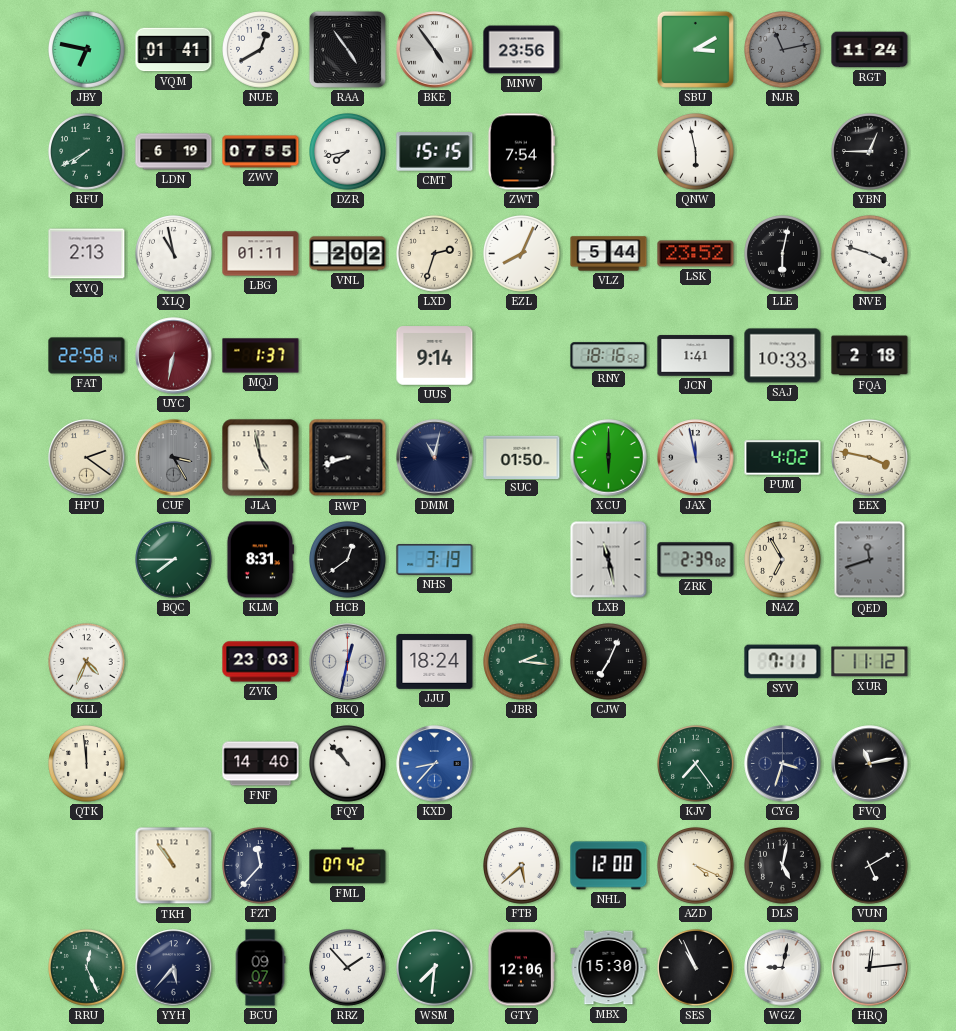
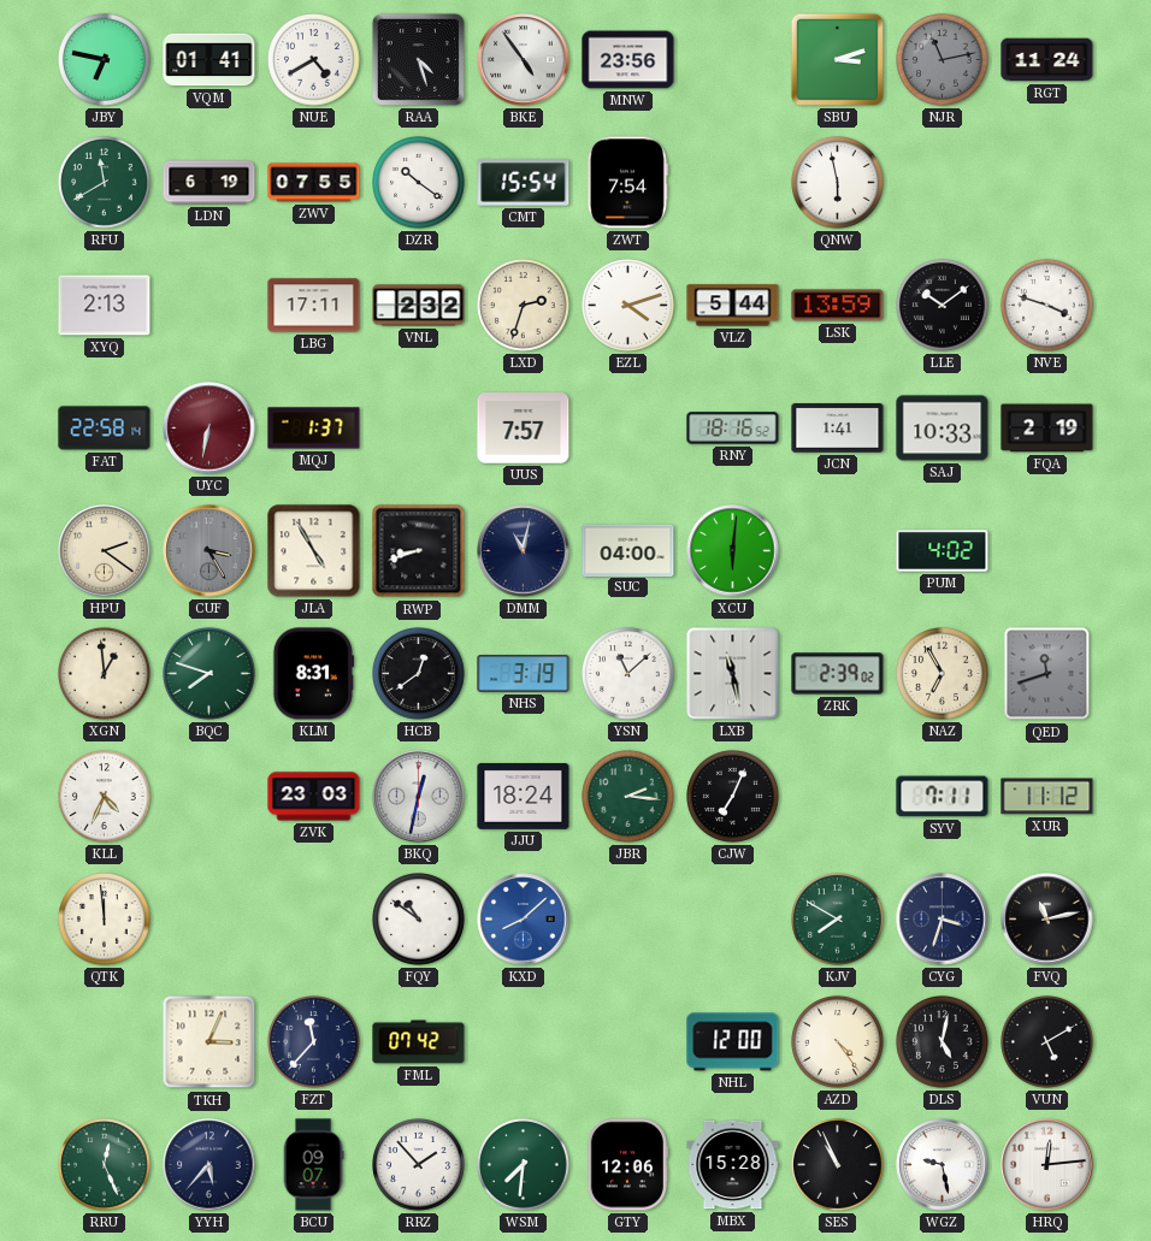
NUE: 12:40 -> 4:40 (314, 60)
RAA: 4:54 -> 4:27 (418, 59)
SBU: 3:10 -> 3:12 (837, 59)
RFU: 7:40 -> 11:40 (105, 183)
DZR: 7:43 -> 10:21 (419, 183)
CMT: 15:15 -> 15:54 (524, 183)
YBN: 12:45 -> none (870, 152)
XLQ: 10:58 -> none (174, 254)
LBG: 01:11 -> 17:11 (314, 306)
VNL: 2:02 -> 2:32 (419, 306)
EZL: 8:04 -> 4:12 (628, 306)
LSK: 23:52 -> 13:59 (838, 306)
LLE: 6:02 -> 10:09 (943, 306)
UUS: 9:14 -> 7:57 (524, 429)
FQA: 2:18 -> 2:19 (1047, 429)
JLA: 4:58 -> 4:55 (314, 551)
SUC: 01:50 -> 04:00 (628, 550)
XCU: 6:00 -> 6:01 (733, 551)
JAX: 11:58 -> none (696, 458)
EEX: 3:47 -> none (870, 458)
XGN: none -> 12:59 (105, 674)
BQC: 7:45 -> 7:48 (209, 674)
YSN: none -> 11:08 (628, 674)
FNF: 14:40 -> none (261, 764)
FQY: 10:53 -> 10:51 (419, 920)
KXD: 8:37 -> 8:08 (524, 920)
KJV: 7:24 -> 7:50 (838, 920)
TKH: 10:54 -> 3:04 (209, 1042)
FTB: 5:38 -> none (522, 866)
AZD: 4:19 -> 4:24 (838, 1042)
MBX: 15:30 -> 15:28 (733, 1165)
WGZ: 9:02 -> 9:28 (943, 1165)
